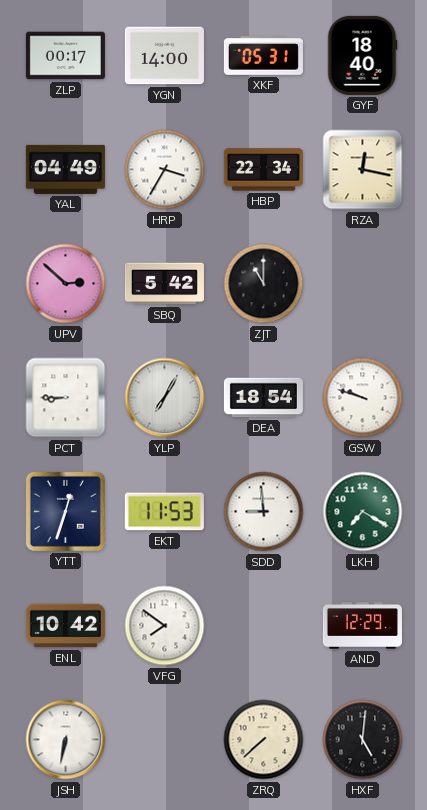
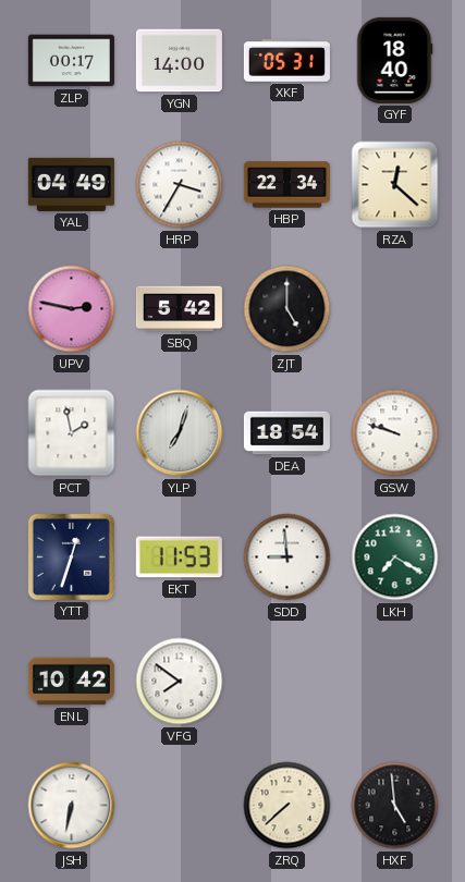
RZA: 12:17 -> 12:22 (395, 185)
UPV: 2:52 -> 2:47 (72, 309)
ZJT: 11:00 -> 5:00 (287, 309)
PCT: 8:45 -> 1:58 (72, 433)
YLP: 7:05 -> 7:03 (180, 433)
AND: 12:29 -> none (362, 626)
HXF: 5:01 -> 4:59 (395, 806)
